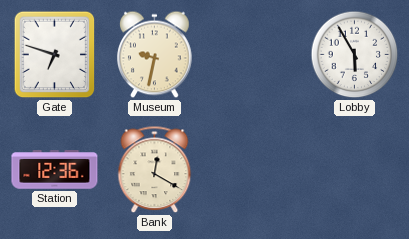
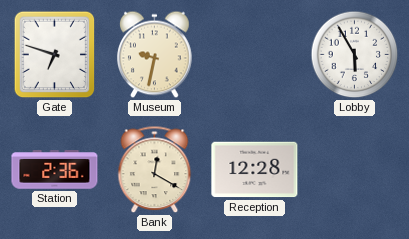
Station: 12:36 -> 2:36 (55, 170)
Reception: none -> 12:28 (255, 170)
